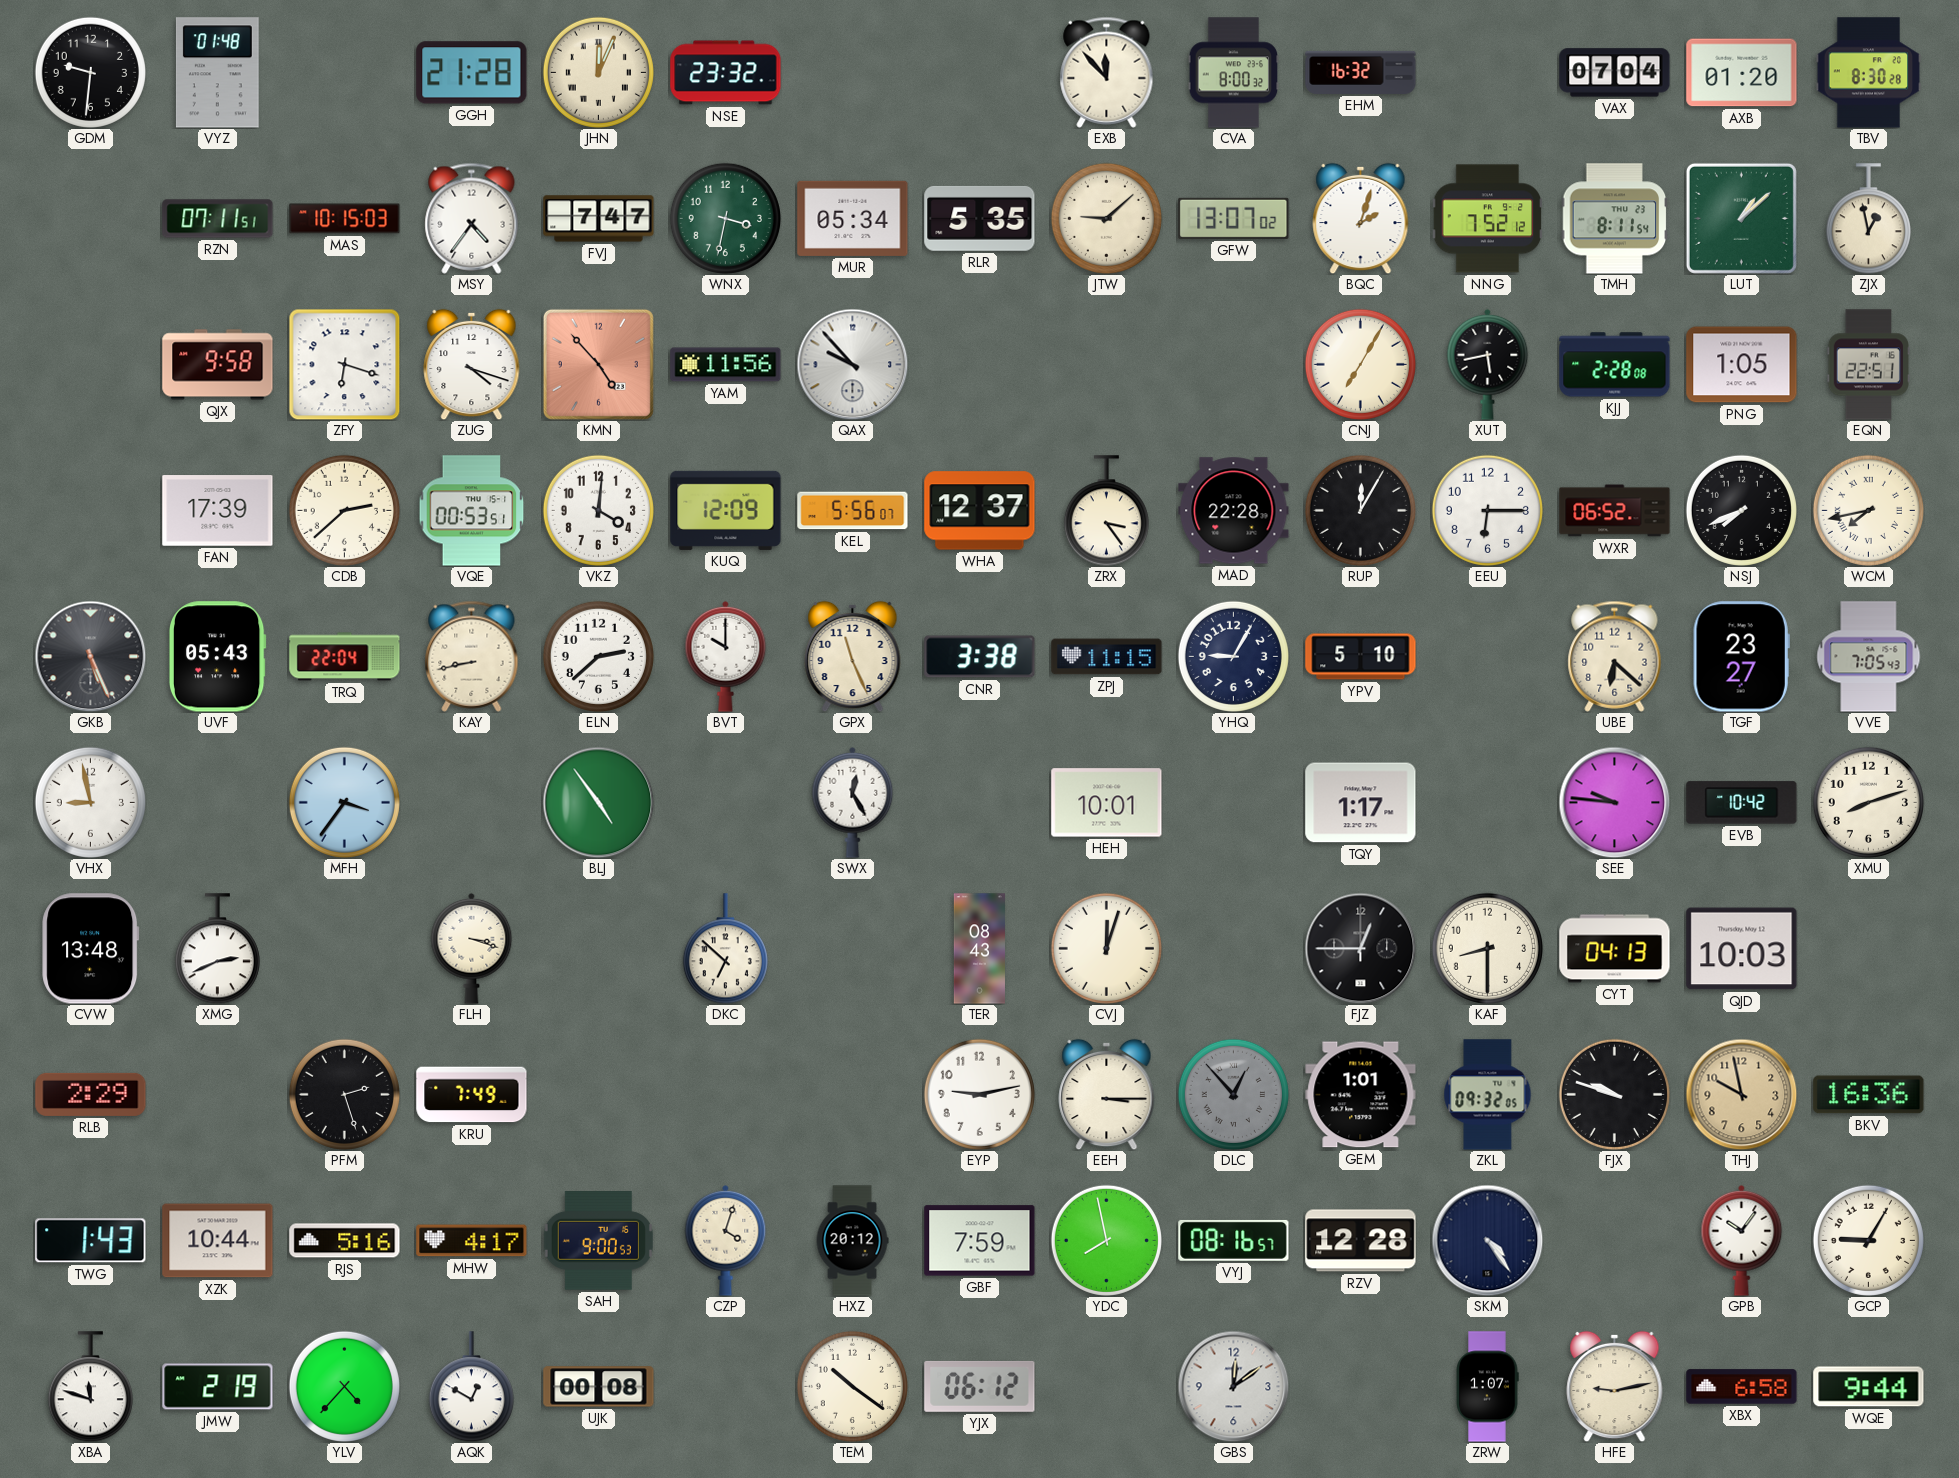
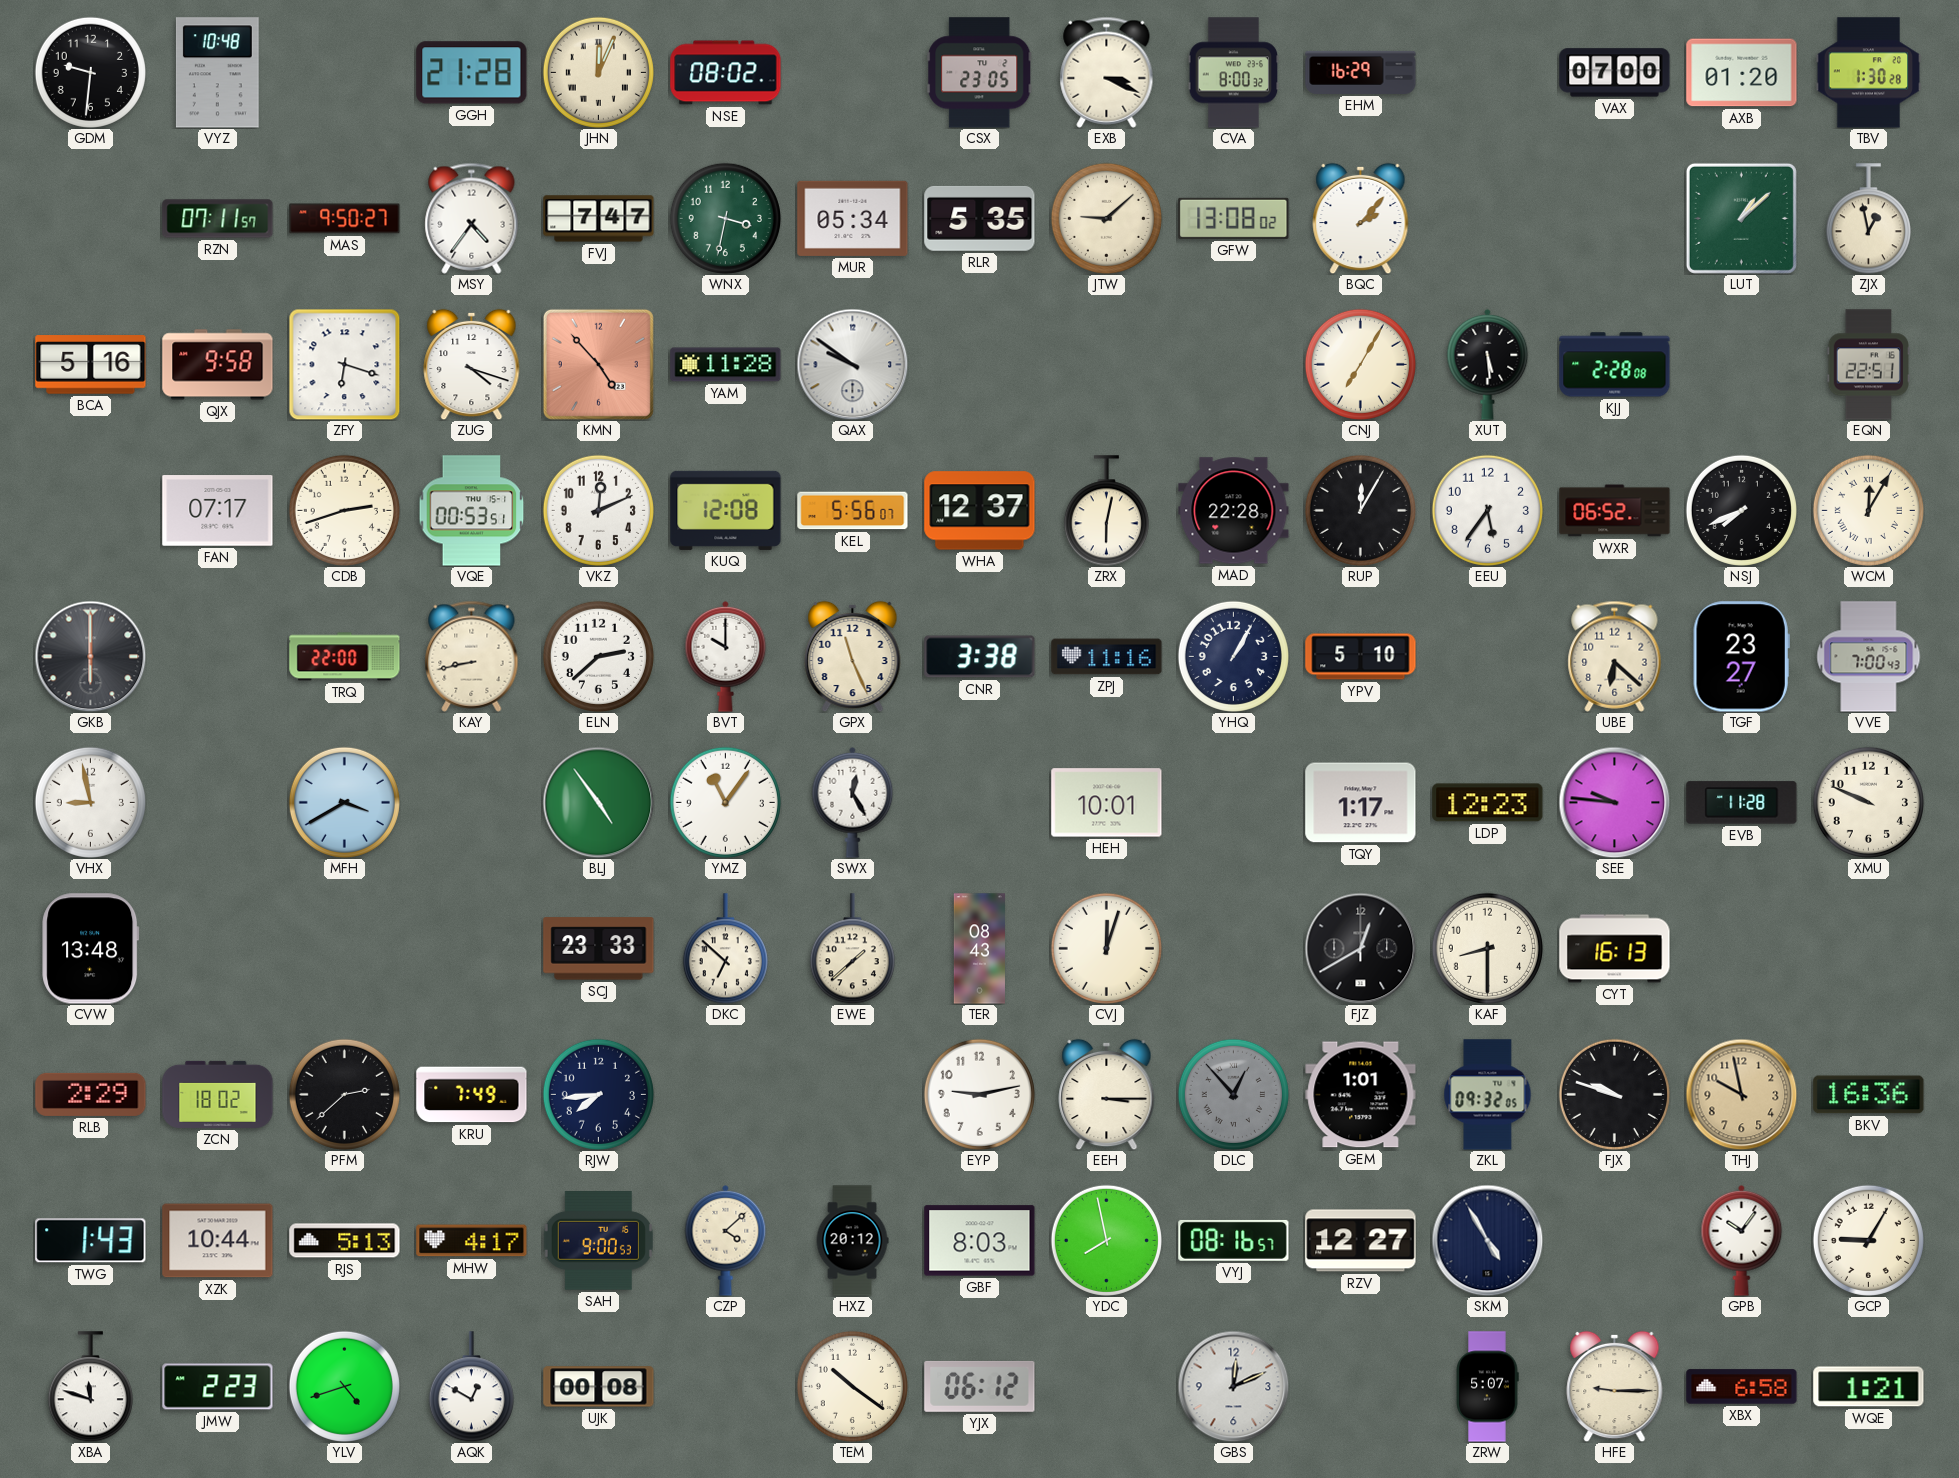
VYZ: 01:48 -> 10:48 (217, 73)
NSE: 23:32 -> 08:02 (726, 73)
CSX: none -> 23:05 (980, 73)
EXB: 11:53 -> 3:19 (1107, 72)
EHM: 16:32 -> 16:29 (1361, 72)
VAX: 07:04 -> 07:00 (1615, 73)
TBV: 8:30 -> 1:30 (1869, 73)
RZN: 07:11:51 -> 07:11:57 (218, 219)
MAS: 10:15 -> 9:50 (345, 219)
GFW: 13:07 -> 13:08 (1234, 218)
BQC: 2:03 -> 2:07 (1361, 218)
NNG: 7:52 -> none (1487, 219)
TMH: 8:11 -> none (1615, 219)
BCA: none -> 5:16 (91, 365)
YAM: 11:56 -> 11:28 (726, 365)
QAX: 9:53 -> 9:51 (852, 364)
XUT: 5:43 -> 5:29 (1488, 364)
PNG: 1:05 -> none (1742, 365)
FAN: 17:39 -> 07:17 (218, 511)
CDB: 2:38 -> 2:42 (344, 510)
VKZ: 4:01 -> 12:11 (598, 510)
KUQ: 12:09 -> 12:08 (726, 510)
ZRX: 3:24 -> 6:02 (1106, 511)
EEU: 6:15 -> 5:36 (1487, 510)
WCM: 7:43 -> 12:05 (1868, 510)
GKB: 5:26 -> 6:00 (90, 656)
UVF: 05:43 -> none (217, 657)
TRQ: 22:04 -> 22:00 (345, 657)
ZPJ: 11:15 -> 11:16 (1107, 657)
YHQ: 9:05 -> 1:05 (1233, 656)
VVE: 7:05 -> 7:00 (1869, 657)
MFH: 3:36 -> 3:40 (344, 802)
YMZ: none -> 11:06 (725, 802)
LDP: none -> 12:23 (1488, 803)
EVB: 10:42 -> 11:28 (1742, 803)
XMU: 8:12 -> 9:49 (1868, 802)
XMG: 2:41 -> none (217, 949)
FLH: 3:18 -> none (472, 948)
SCJ: none -> 23:33 (599, 949)
EWE: none -> 1:38 (852, 949)
FJZ: 12:45 -> 12:40 (1360, 948)
CYT: 04:13 -> 16:13 (1615, 949)
QJD: 10:03 -> none (1742, 949)
ZCN: none -> 18:02 (218, 1094)
PFM: 2:27 -> 2:38 (344, 1094)
RJW: none -> 7:44 (598, 1094)
RJS: 5:16 -> 5:13 (345, 1241)
CZP: 4:03 -> 4:08 (726, 1240)
GBF: 7:59 -> 8:03 (980, 1241)
RZV: 12:28 -> 12:27 (1361, 1241)
SKM: 4:24 -> 4:55 (1487, 1240)
JMW: 2:19 -> 2:23 (218, 1387)
YLV: 4:37 -> 4:42 (344, 1386)
GBS: 12:09 -> 12:11 (1233, 1386)
ZRW: 1:07 -> 5:07 (1487, 1387)
HFE: 9:13 -> 9:15 (1615, 1386)
WQE: 9:44 -> 1:21 (1869, 1387)
